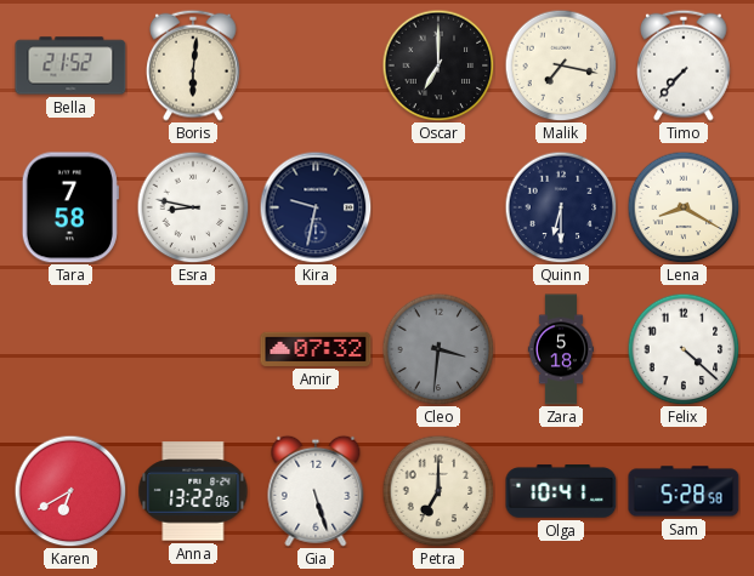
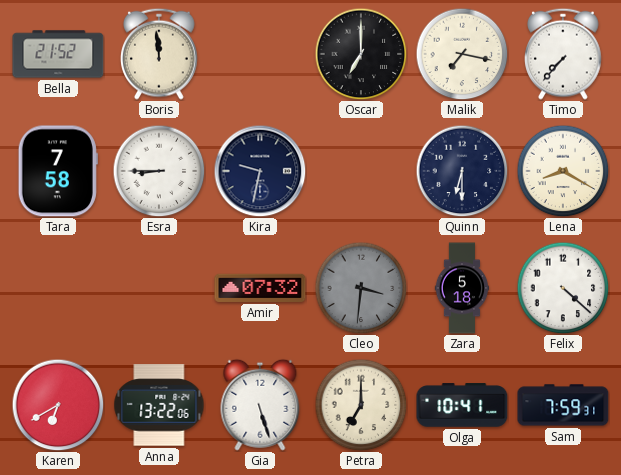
Boris: 6:01 -> 11:59 (160, 54)
Esra: 8:47 -> 8:45 (159, 171)
Sam: 5:28 -> 7:59 (563, 405)
